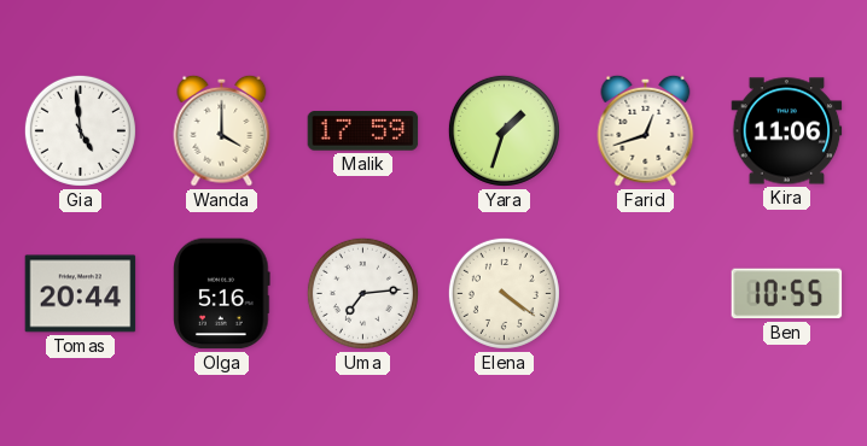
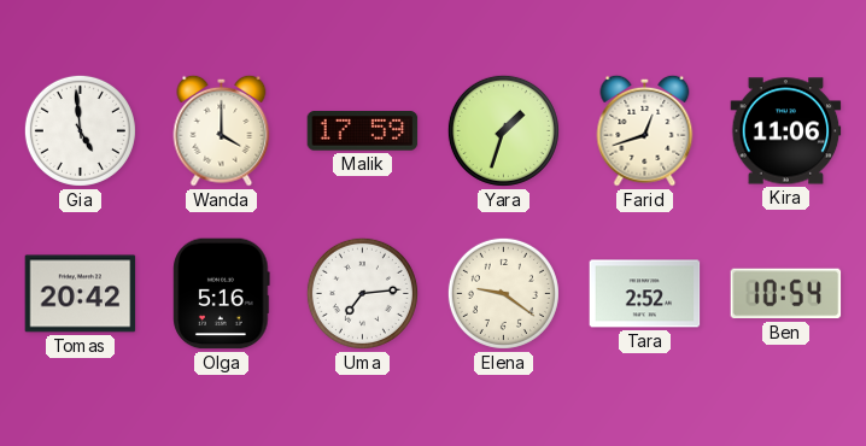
Tomas: 20:44 -> 20:42 (81, 294)
Elena: 4:21 -> 9:21 (503, 293)
Tara: none -> 2:52 (645, 294)
Ben: 10:55 -> 10:54 (786, 294)
